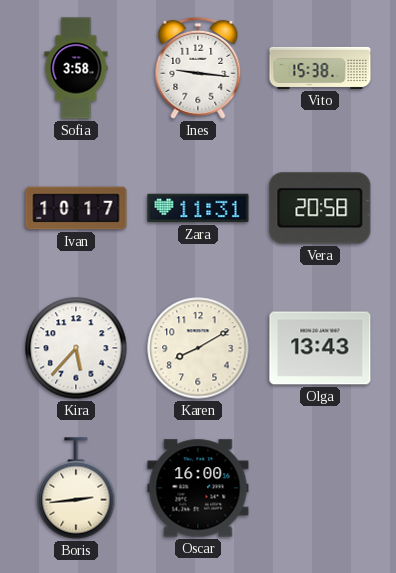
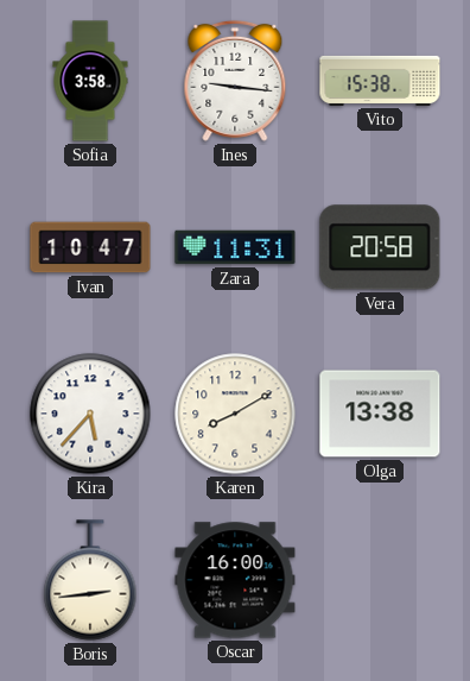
Ivan: 10:17 -> 10:47 (90, 247)
Olga: 13:43 -> 13:38 (380, 414)
